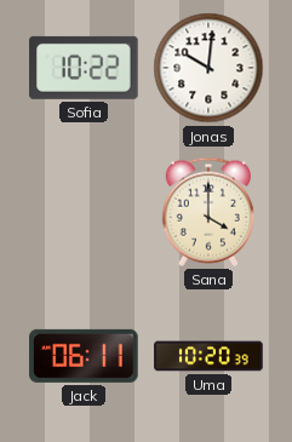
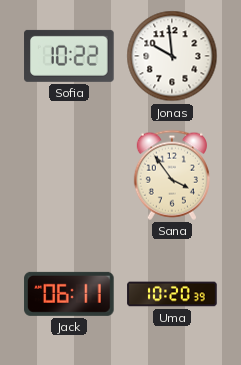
Jonas: 10:01 -> 9:59 (172, 56)
Sana: 4:00 -> 3:54 (172, 175)
